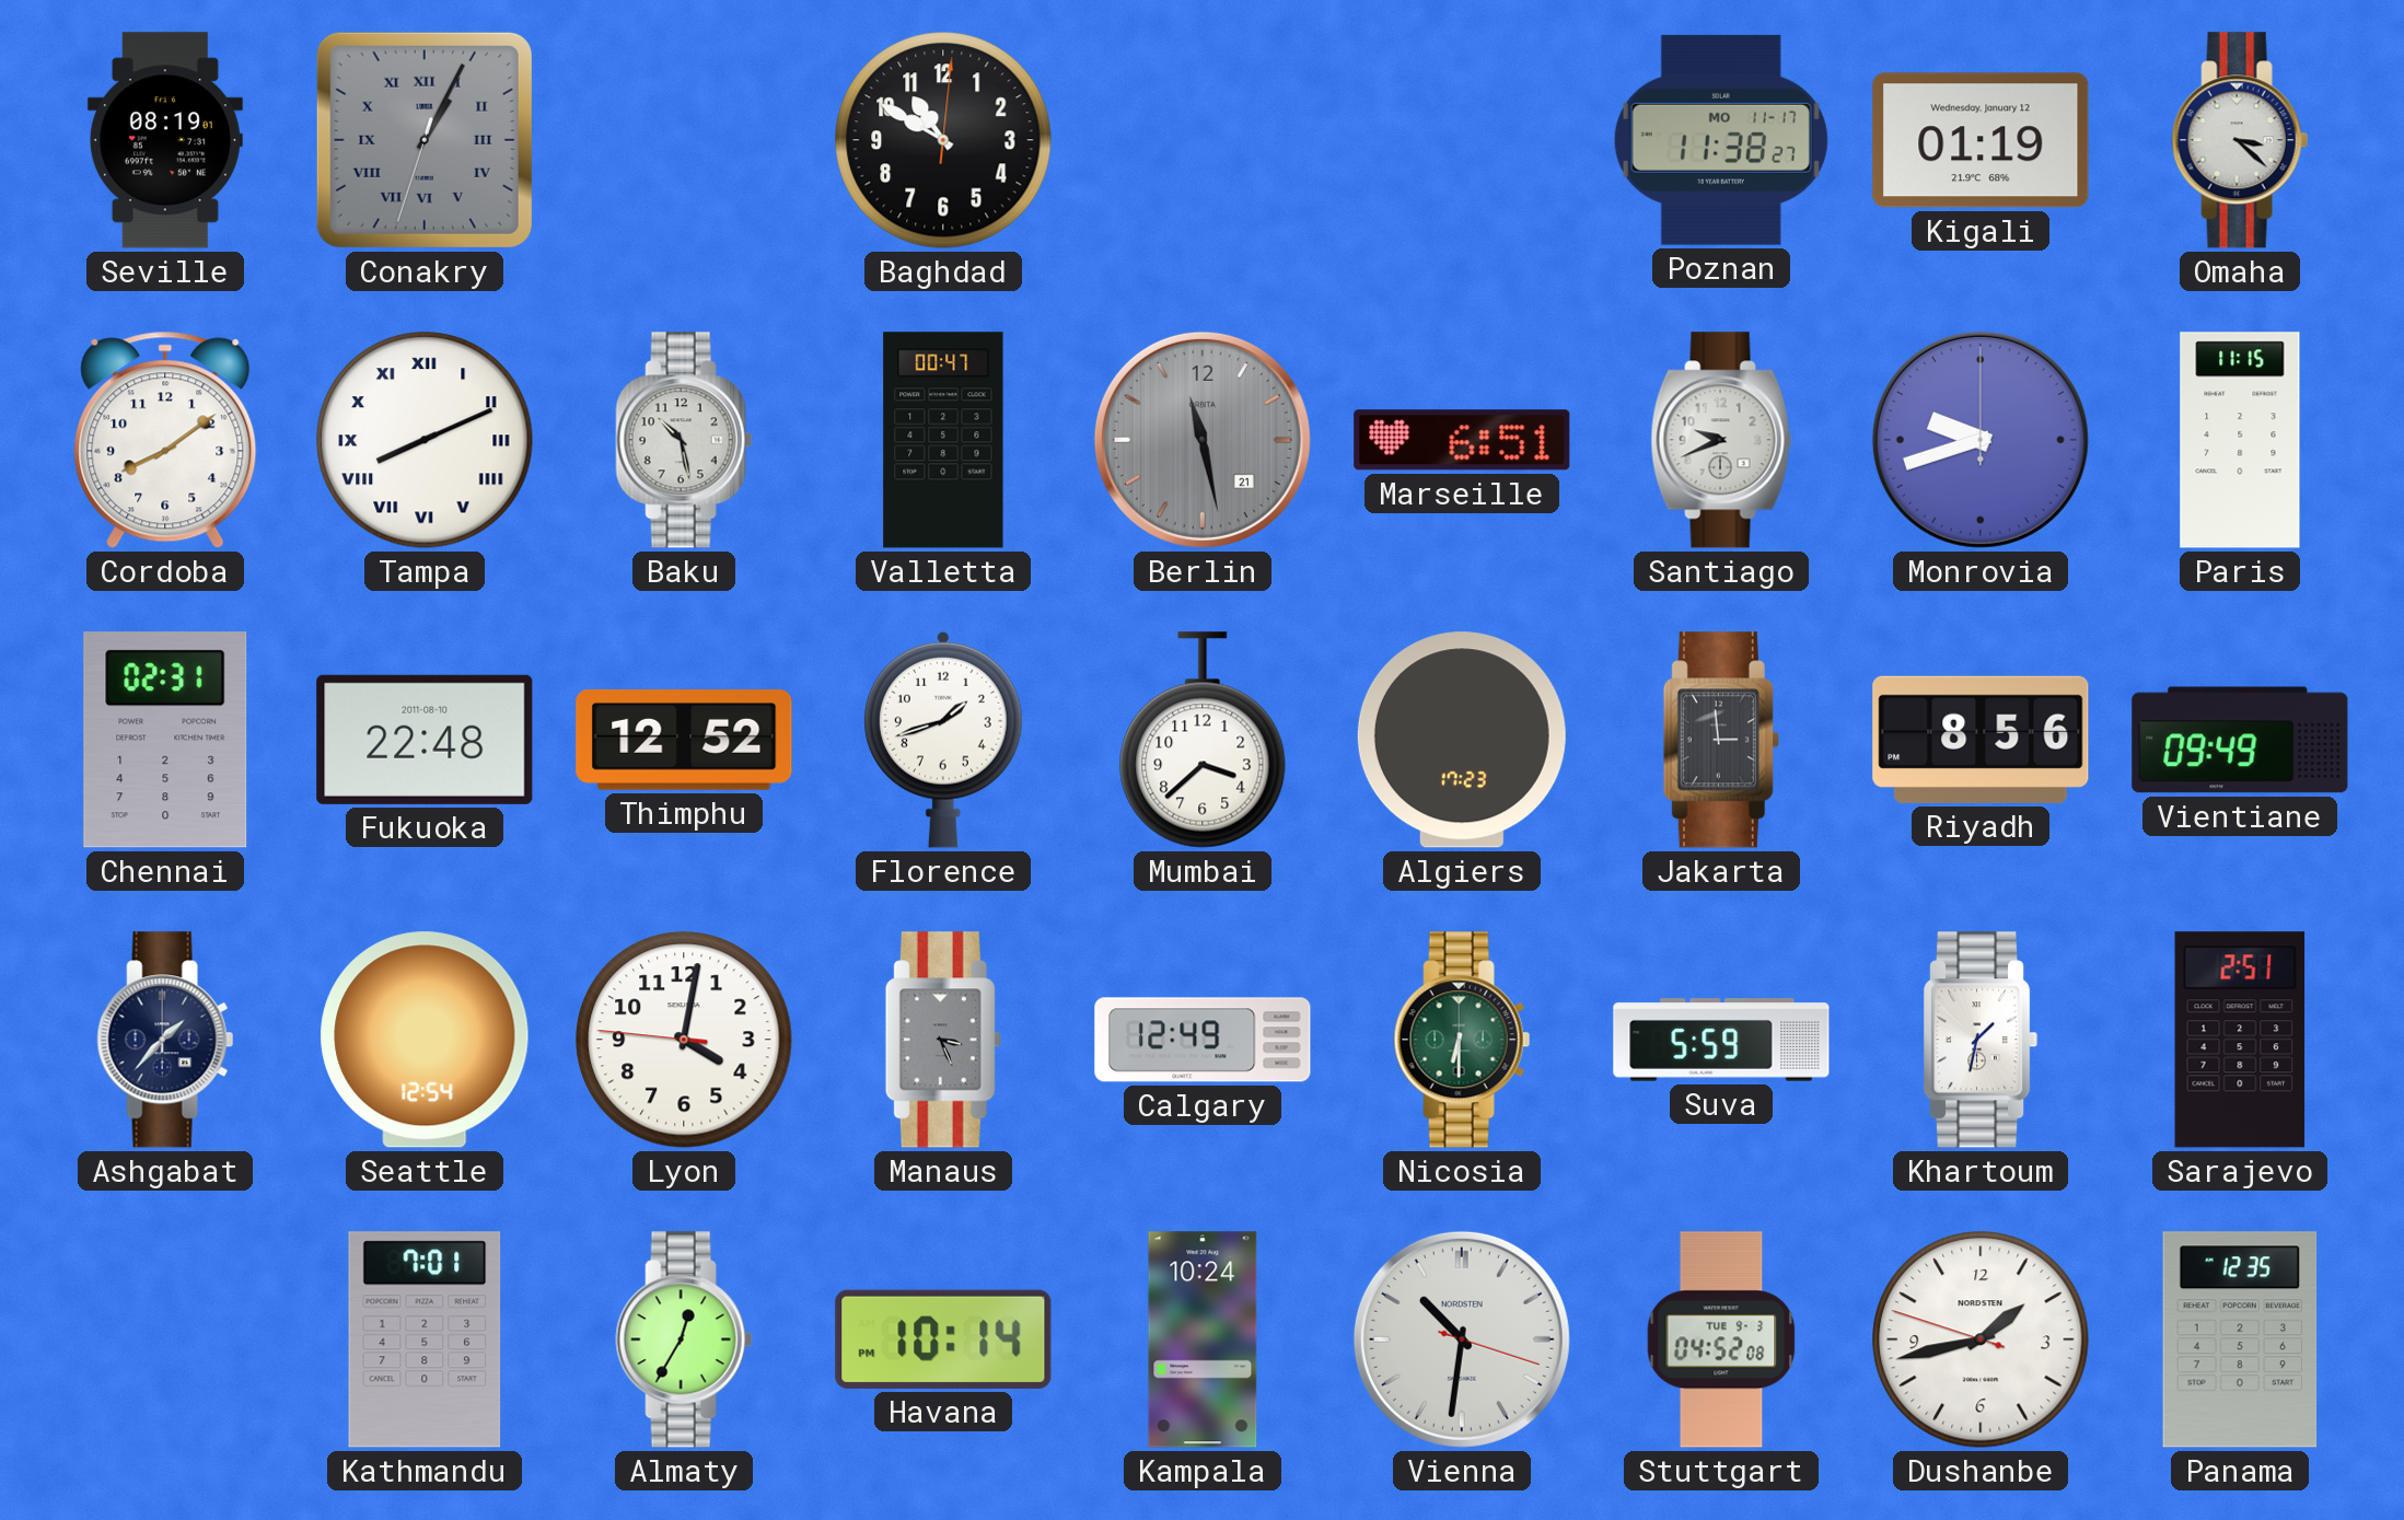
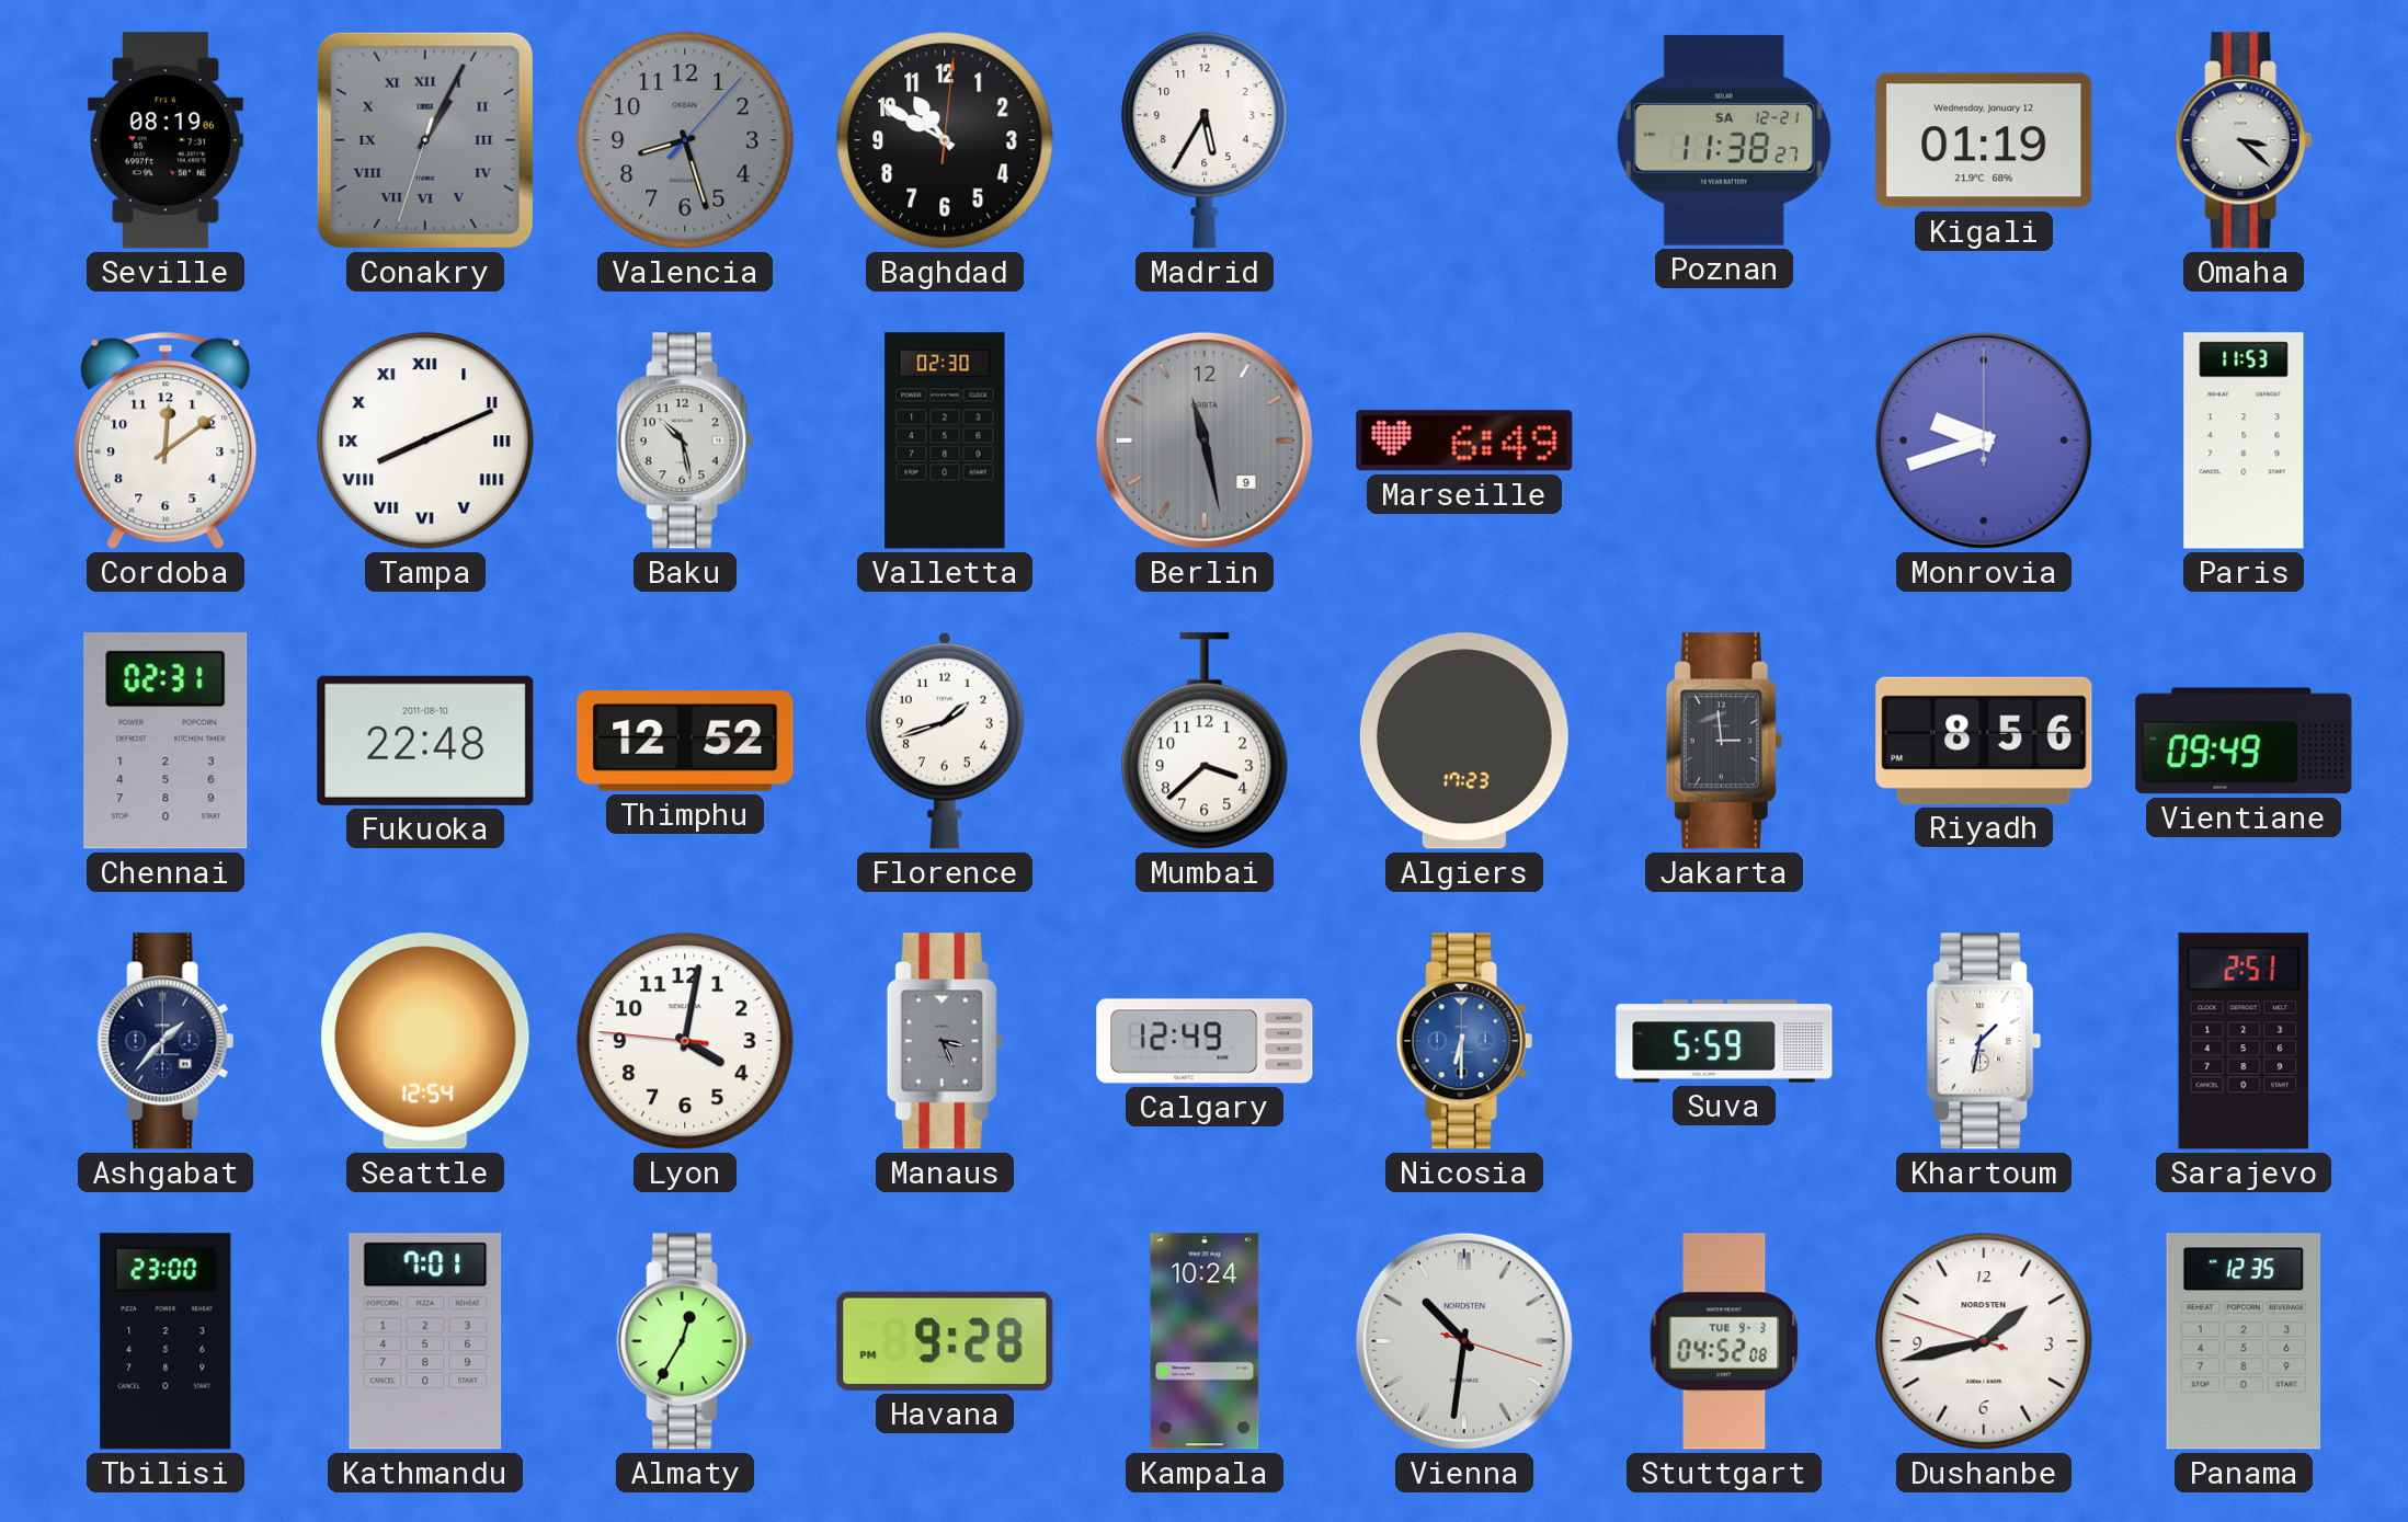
Seville: 08:19:01 -> 08:19:06 (166, 140)
Valencia: none -> 8:27 (685, 140)
Madrid: none -> 5:35 (1205, 140)
Poznan date: MO 11-17 -> SA 12-21 (1724, 140)
Cordoba: 8:09 -> 12:09 (166, 440)
Valletta: 00:47 -> 02:30 (945, 440)
Berlin date: 21 -> 9 (1205, 440)
Marseille: 6:51 -> 6:49 (1464, 440)
Santiago: 9:41 -> none (1721, 440)
Paris: 11:15 -> 11:53 (2244, 440)
Nicosia dial: green -> blue (1464, 1041)
Tbilisi: none -> 23:00 (166, 1341)
Havana: 10:14 -> 9:28 (945, 1341)
